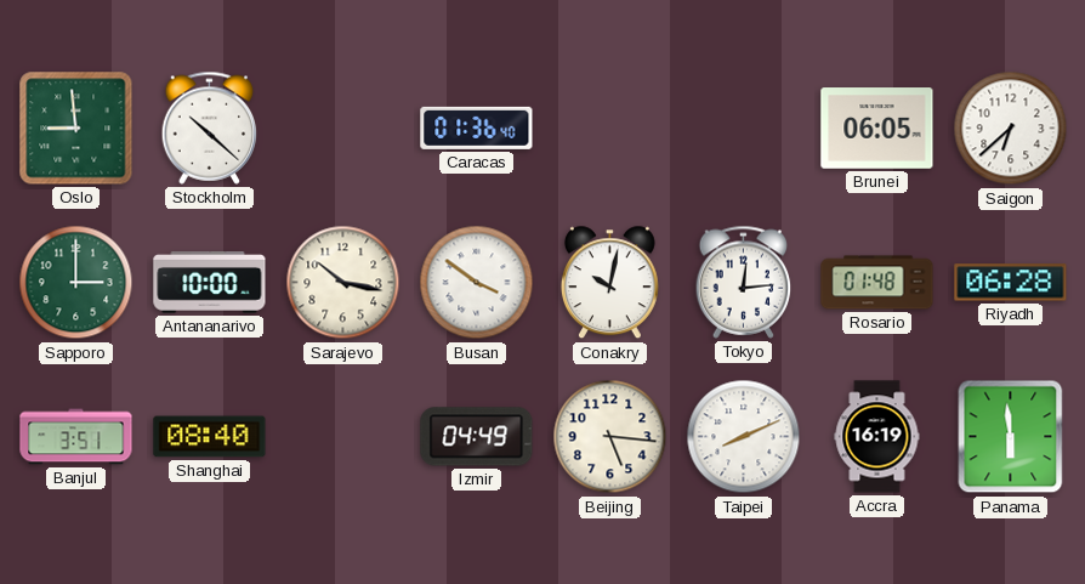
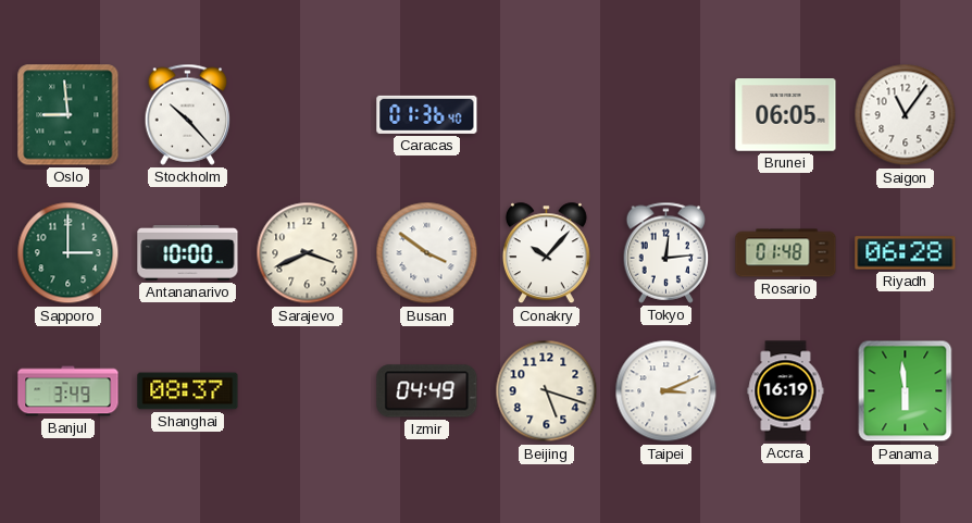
Stockholm: 10:22 -> 10:23 (188, 114)
Saigon: 6:38 -> 11:06 (906, 115)
Sarajevo: 10:17 -> 3:41 (308, 253)
Conakry: 10:02 -> 10:07 (546, 253)
Banjul: 3:51 -> 3:49 (68, 391)
Shanghai: 08:40 -> 08:37 (188, 391)
Beijing: 5:16 -> 5:18 (547, 391)
Taipei: 8:11 -> 3:11 (666, 391)
